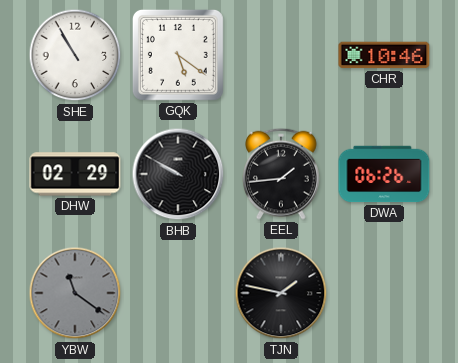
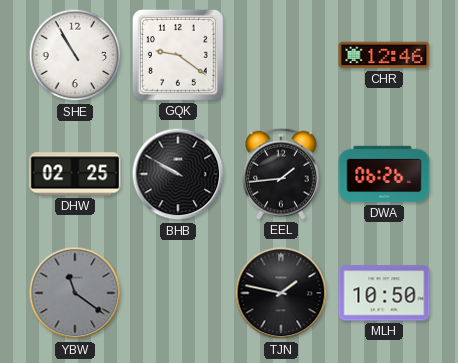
GQK: 5:21 -> 9:21 (178, 55)
CHR: 10:46 -> 12:46 (384, 55)
DHW: 02:29 -> 02:25 (75, 174)
MLH: none -> 10:50 (384, 293)
